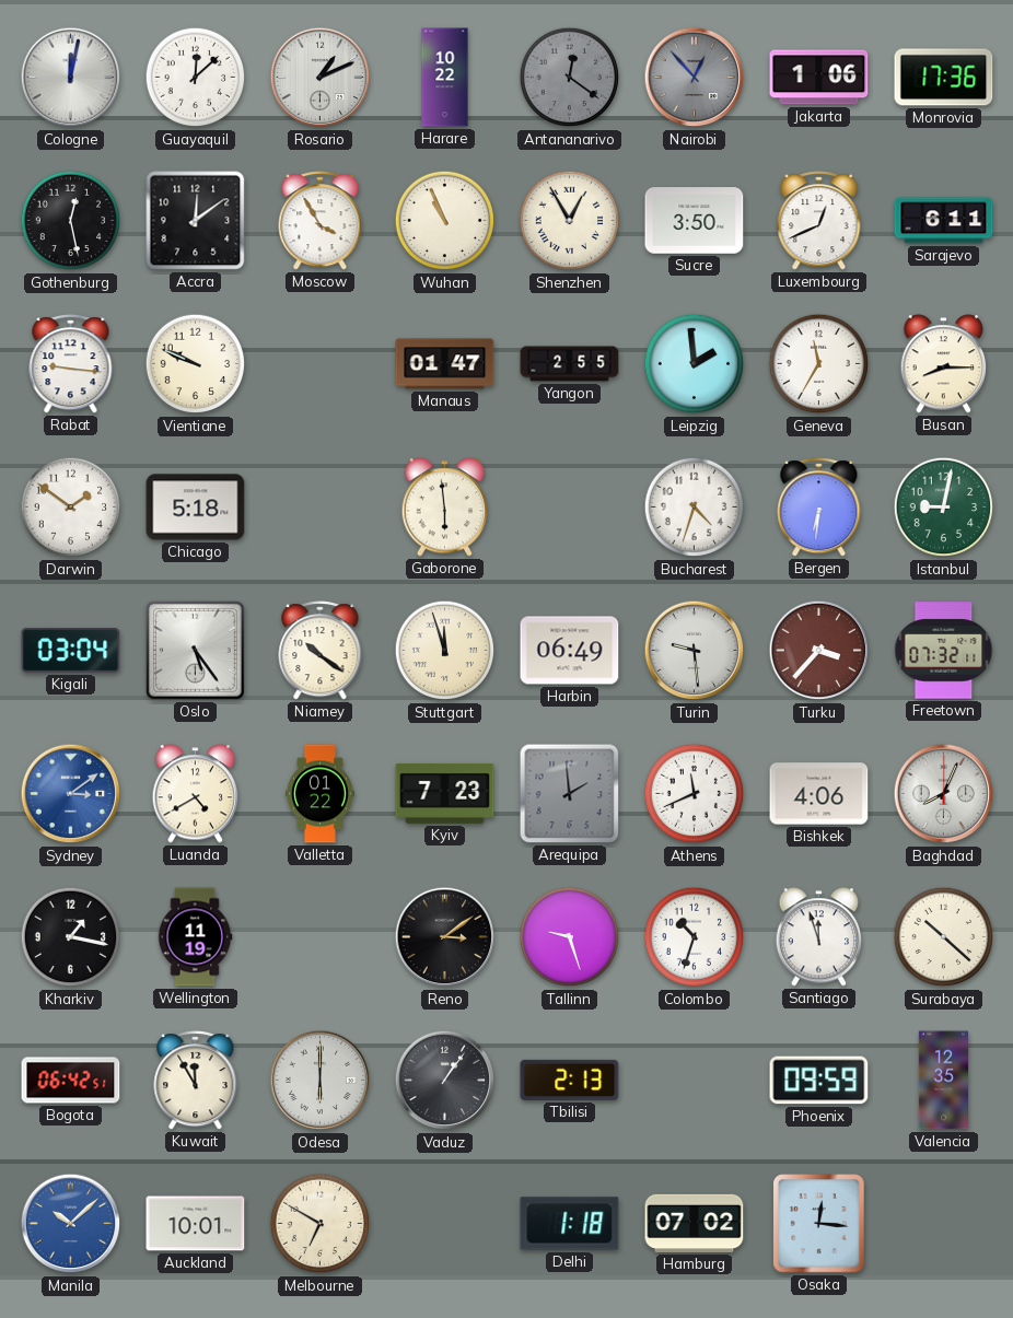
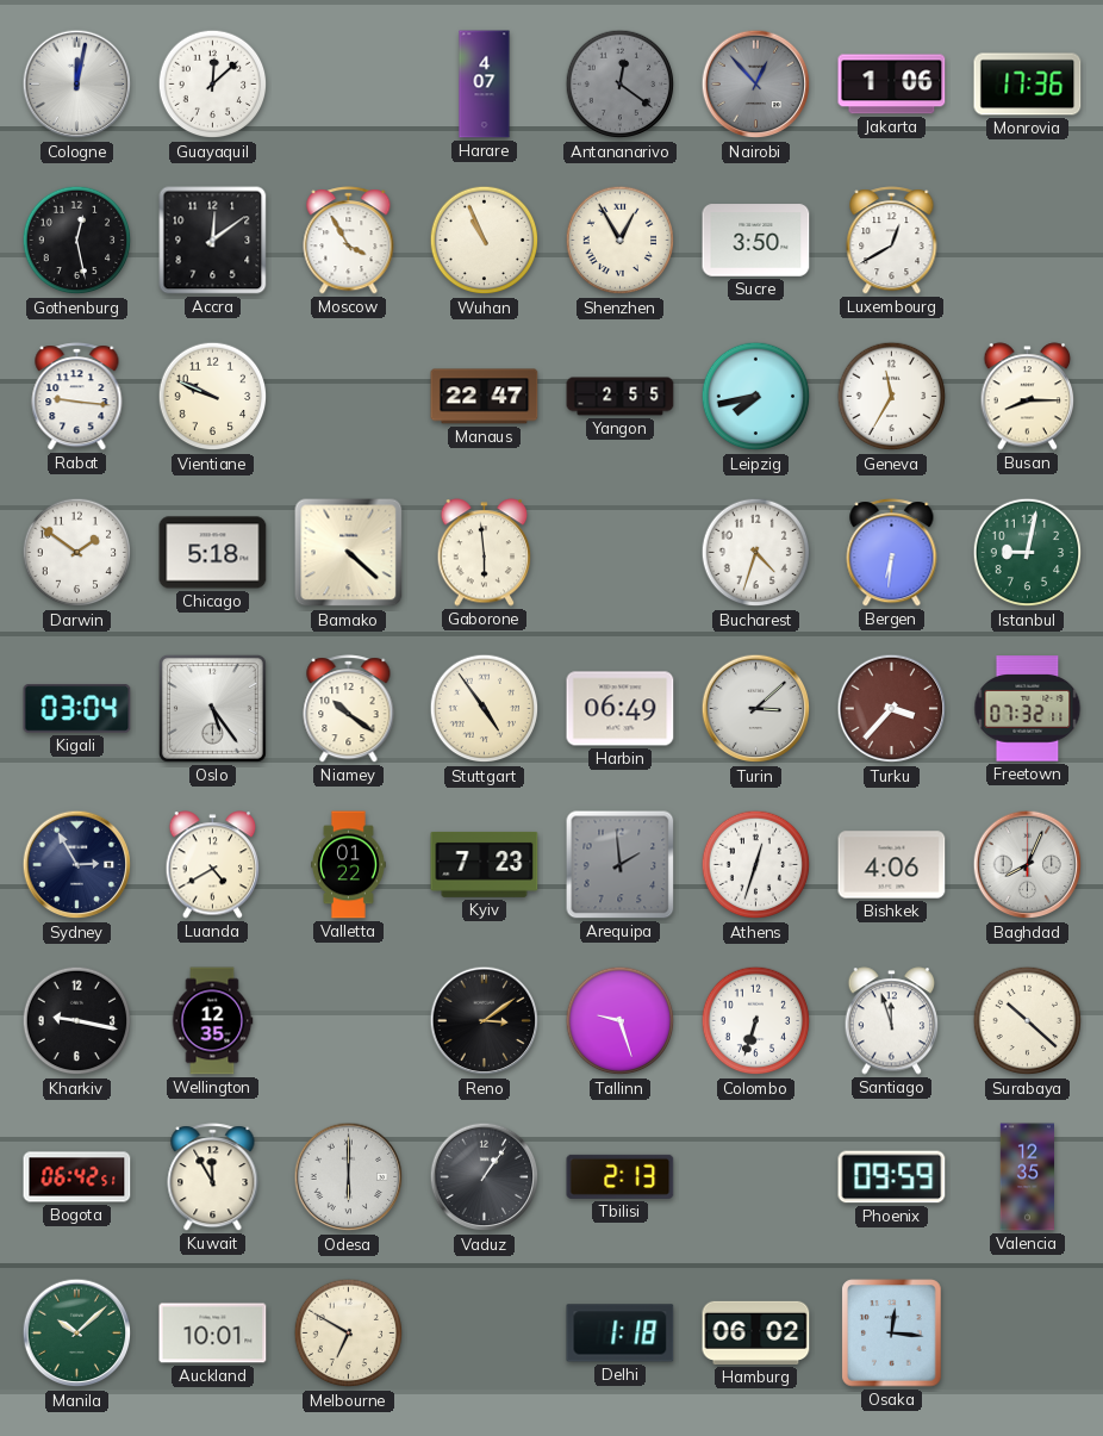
Rosario: 1:11 -> none (321, 78)
Harare: 10:22 -> 4:07 (485, 85)
Luxembourg: 12:41 -> 12:40 (892, 241)
Sarajevo: 6:11 -> none (944, 221)
Manaus: 01:47 -> 22:47 (485, 397)
Leipzig: 1:59 -> 7:43 (756, 397)
Bamako: none -> 4:22 (349, 553)
Stuttgart: 11:57 -> 4:54 (485, 709)
Turin: 9:29 -> 3:08 (756, 709)
Sydney: 3:09 -> 2:55 (77, 865)
Sydney dial: blue -> navy (77, 865)
Athens: 11:41 -> 12:33 (756, 865)
Kharkiv: 1:17 -> 9:17 (77, 1021)
Wellington: 11:19 -> 12:35 (212, 1021)
Colombo: 10:33 -> 6:33 (756, 1021)
Manila dial: blue -> green (77, 1334)
Hamburg: 07:02 -> 06:02 (756, 1332)
